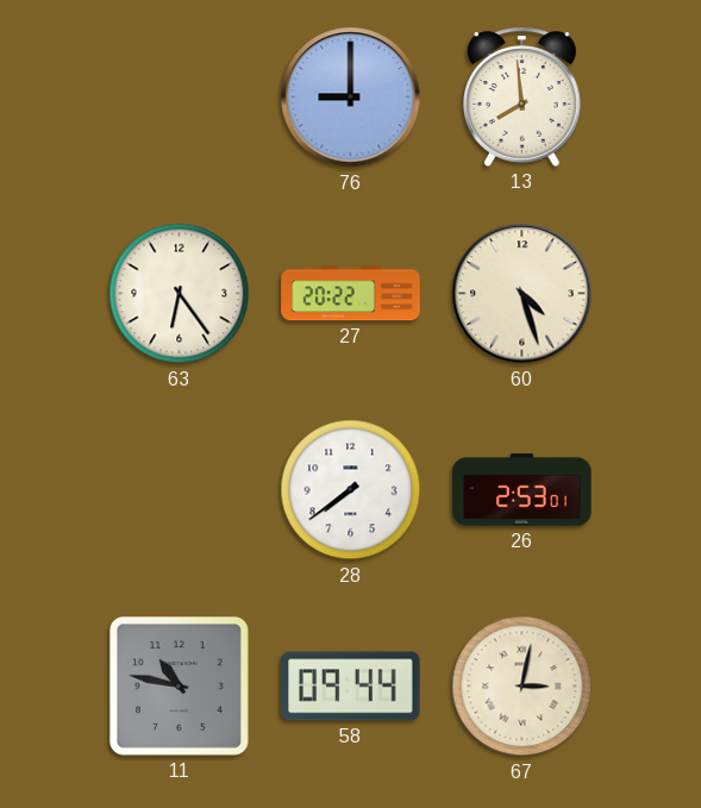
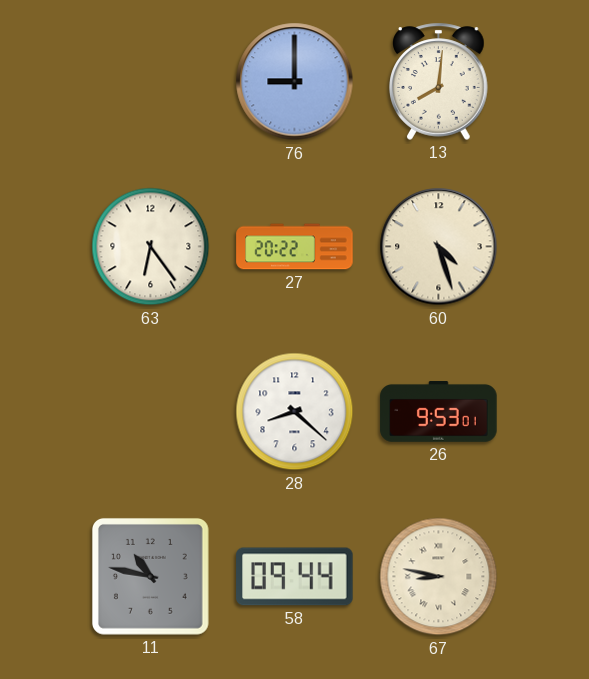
13: 7:59 -> 8:01 (439, 81)
28: 7:39 -> 8:22 (295, 412)
26: 2:53 -> 9:53 (439, 412)
67: 3:02 -> 8:47 (439, 577)
